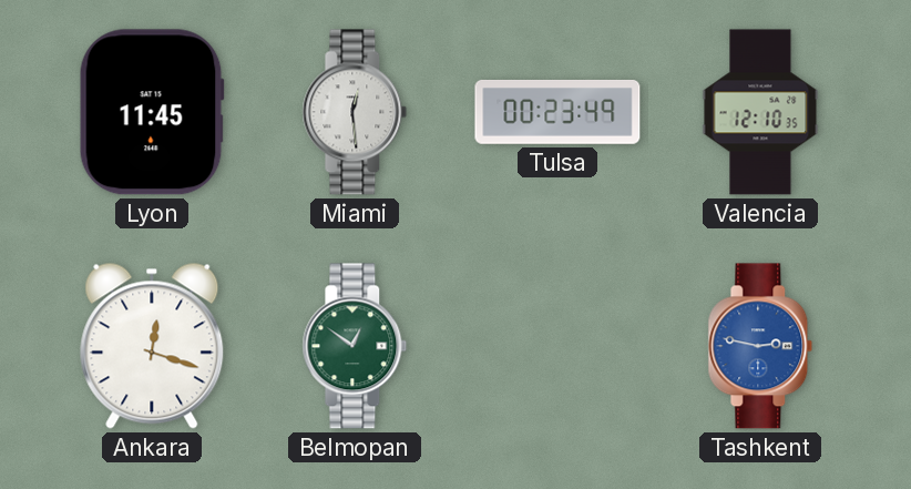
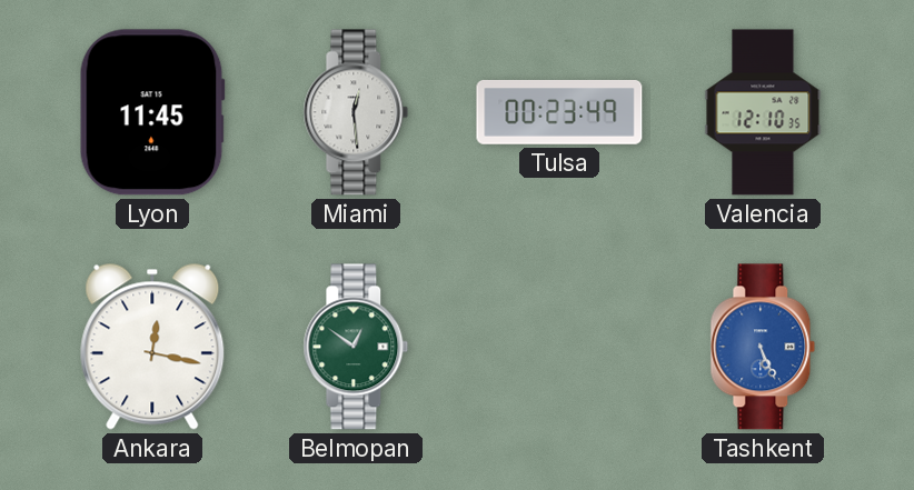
Ankara: 12:18 -> 12:17 (152, 347)
Tashkent: 2:47 -> 5:26 (763, 347)
